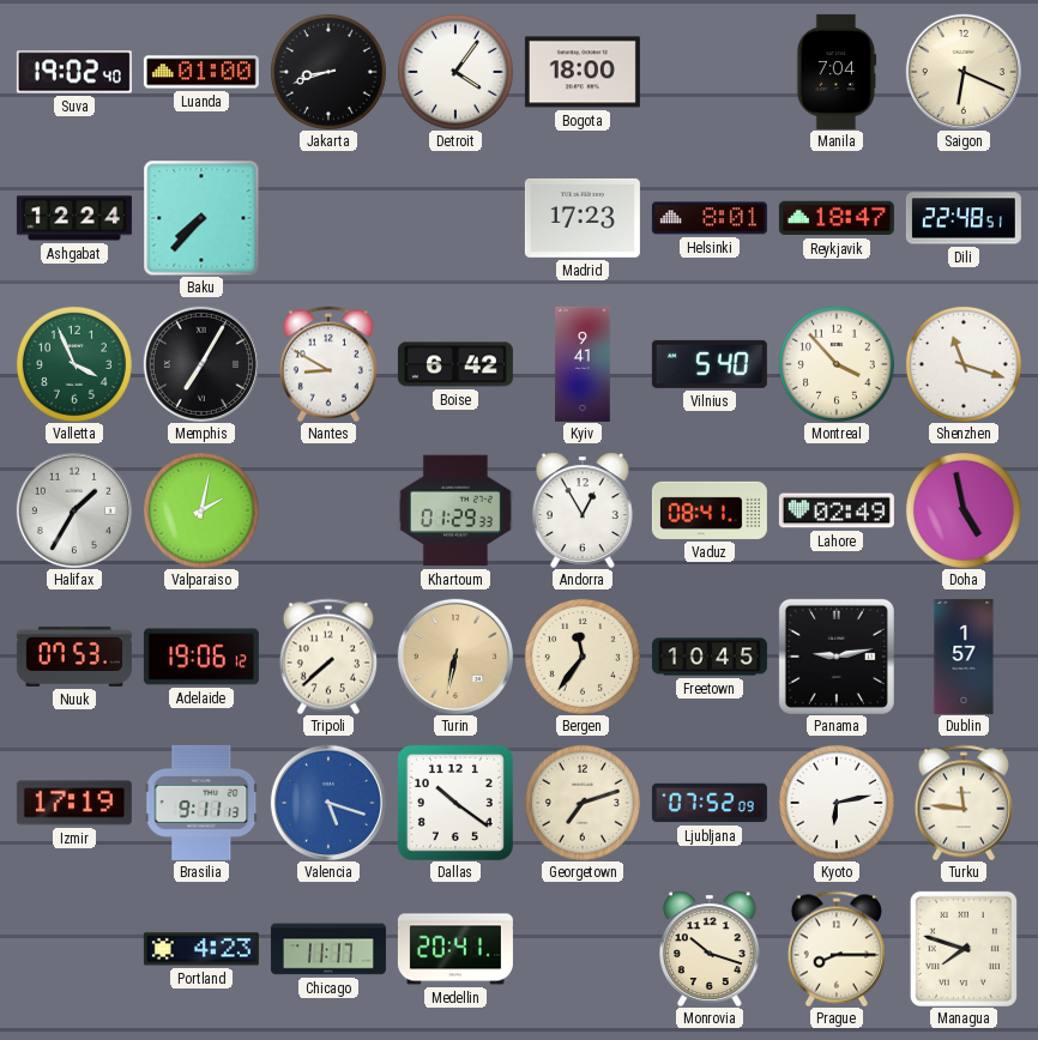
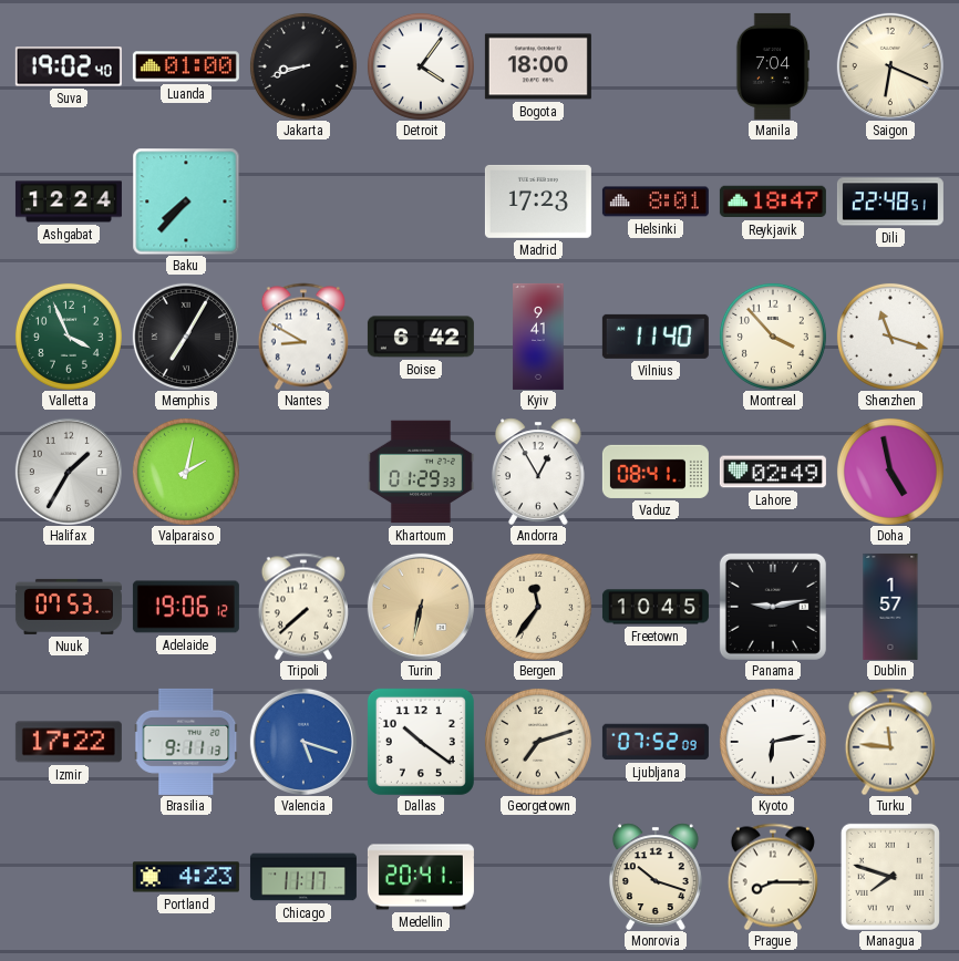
Vilnius: 5:40 -> 11:40 (656, 337)
Izmir: 17:19 -> 17:22 (69, 742)
